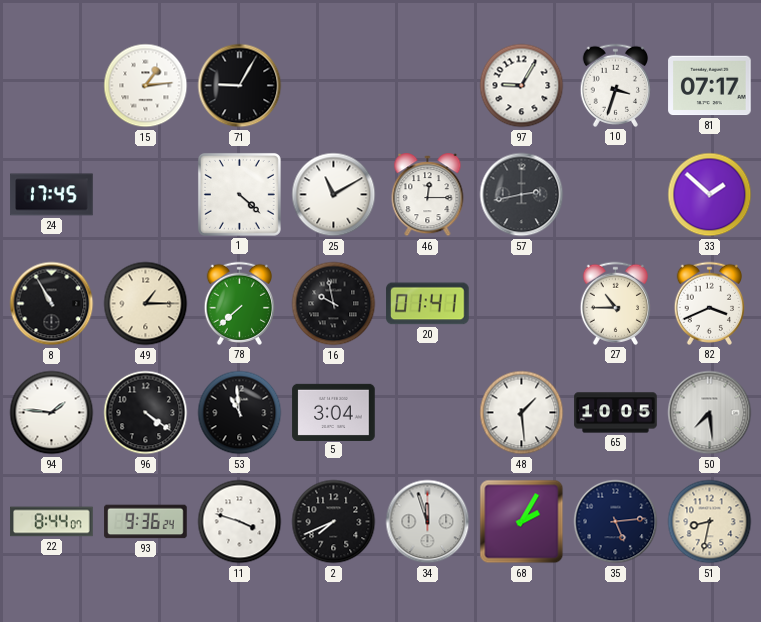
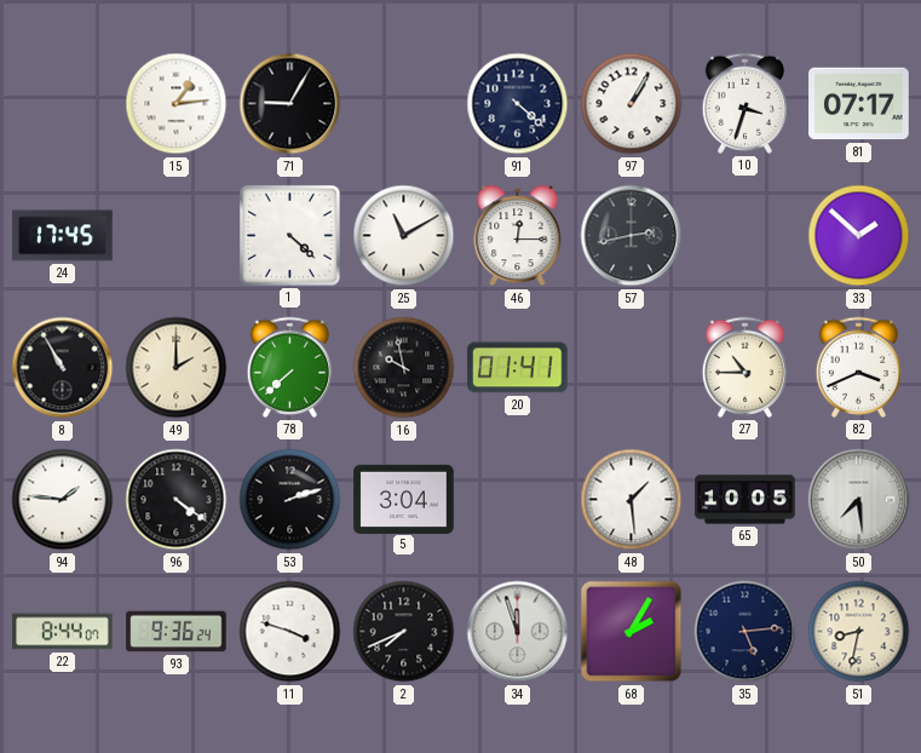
91: none -> 4:22 (518, 104)
97: 9:05 -> 1:05 (632, 104)
49: 1:15 -> 2:00 (177, 368)
53: 10:59 -> 2:12 (290, 500)
